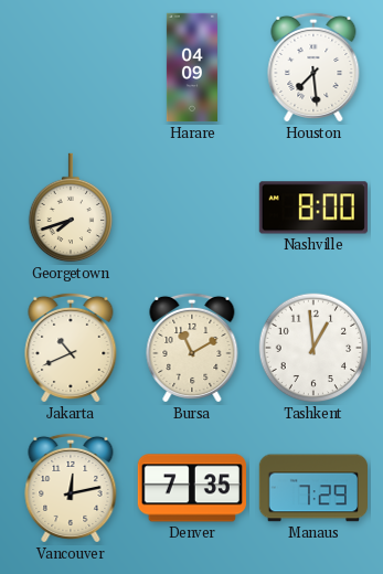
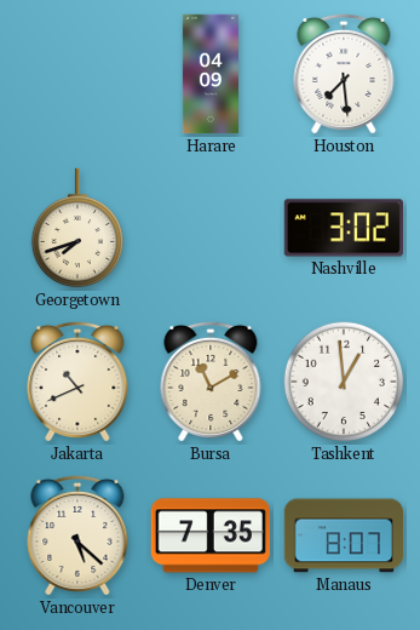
Nashville: 8:00 -> 3:02 (344, 228)
Vancouver: 12:13 -> 5:22 (77, 535)
Manaus: 7:29 -> 8:07 (343, 535)
